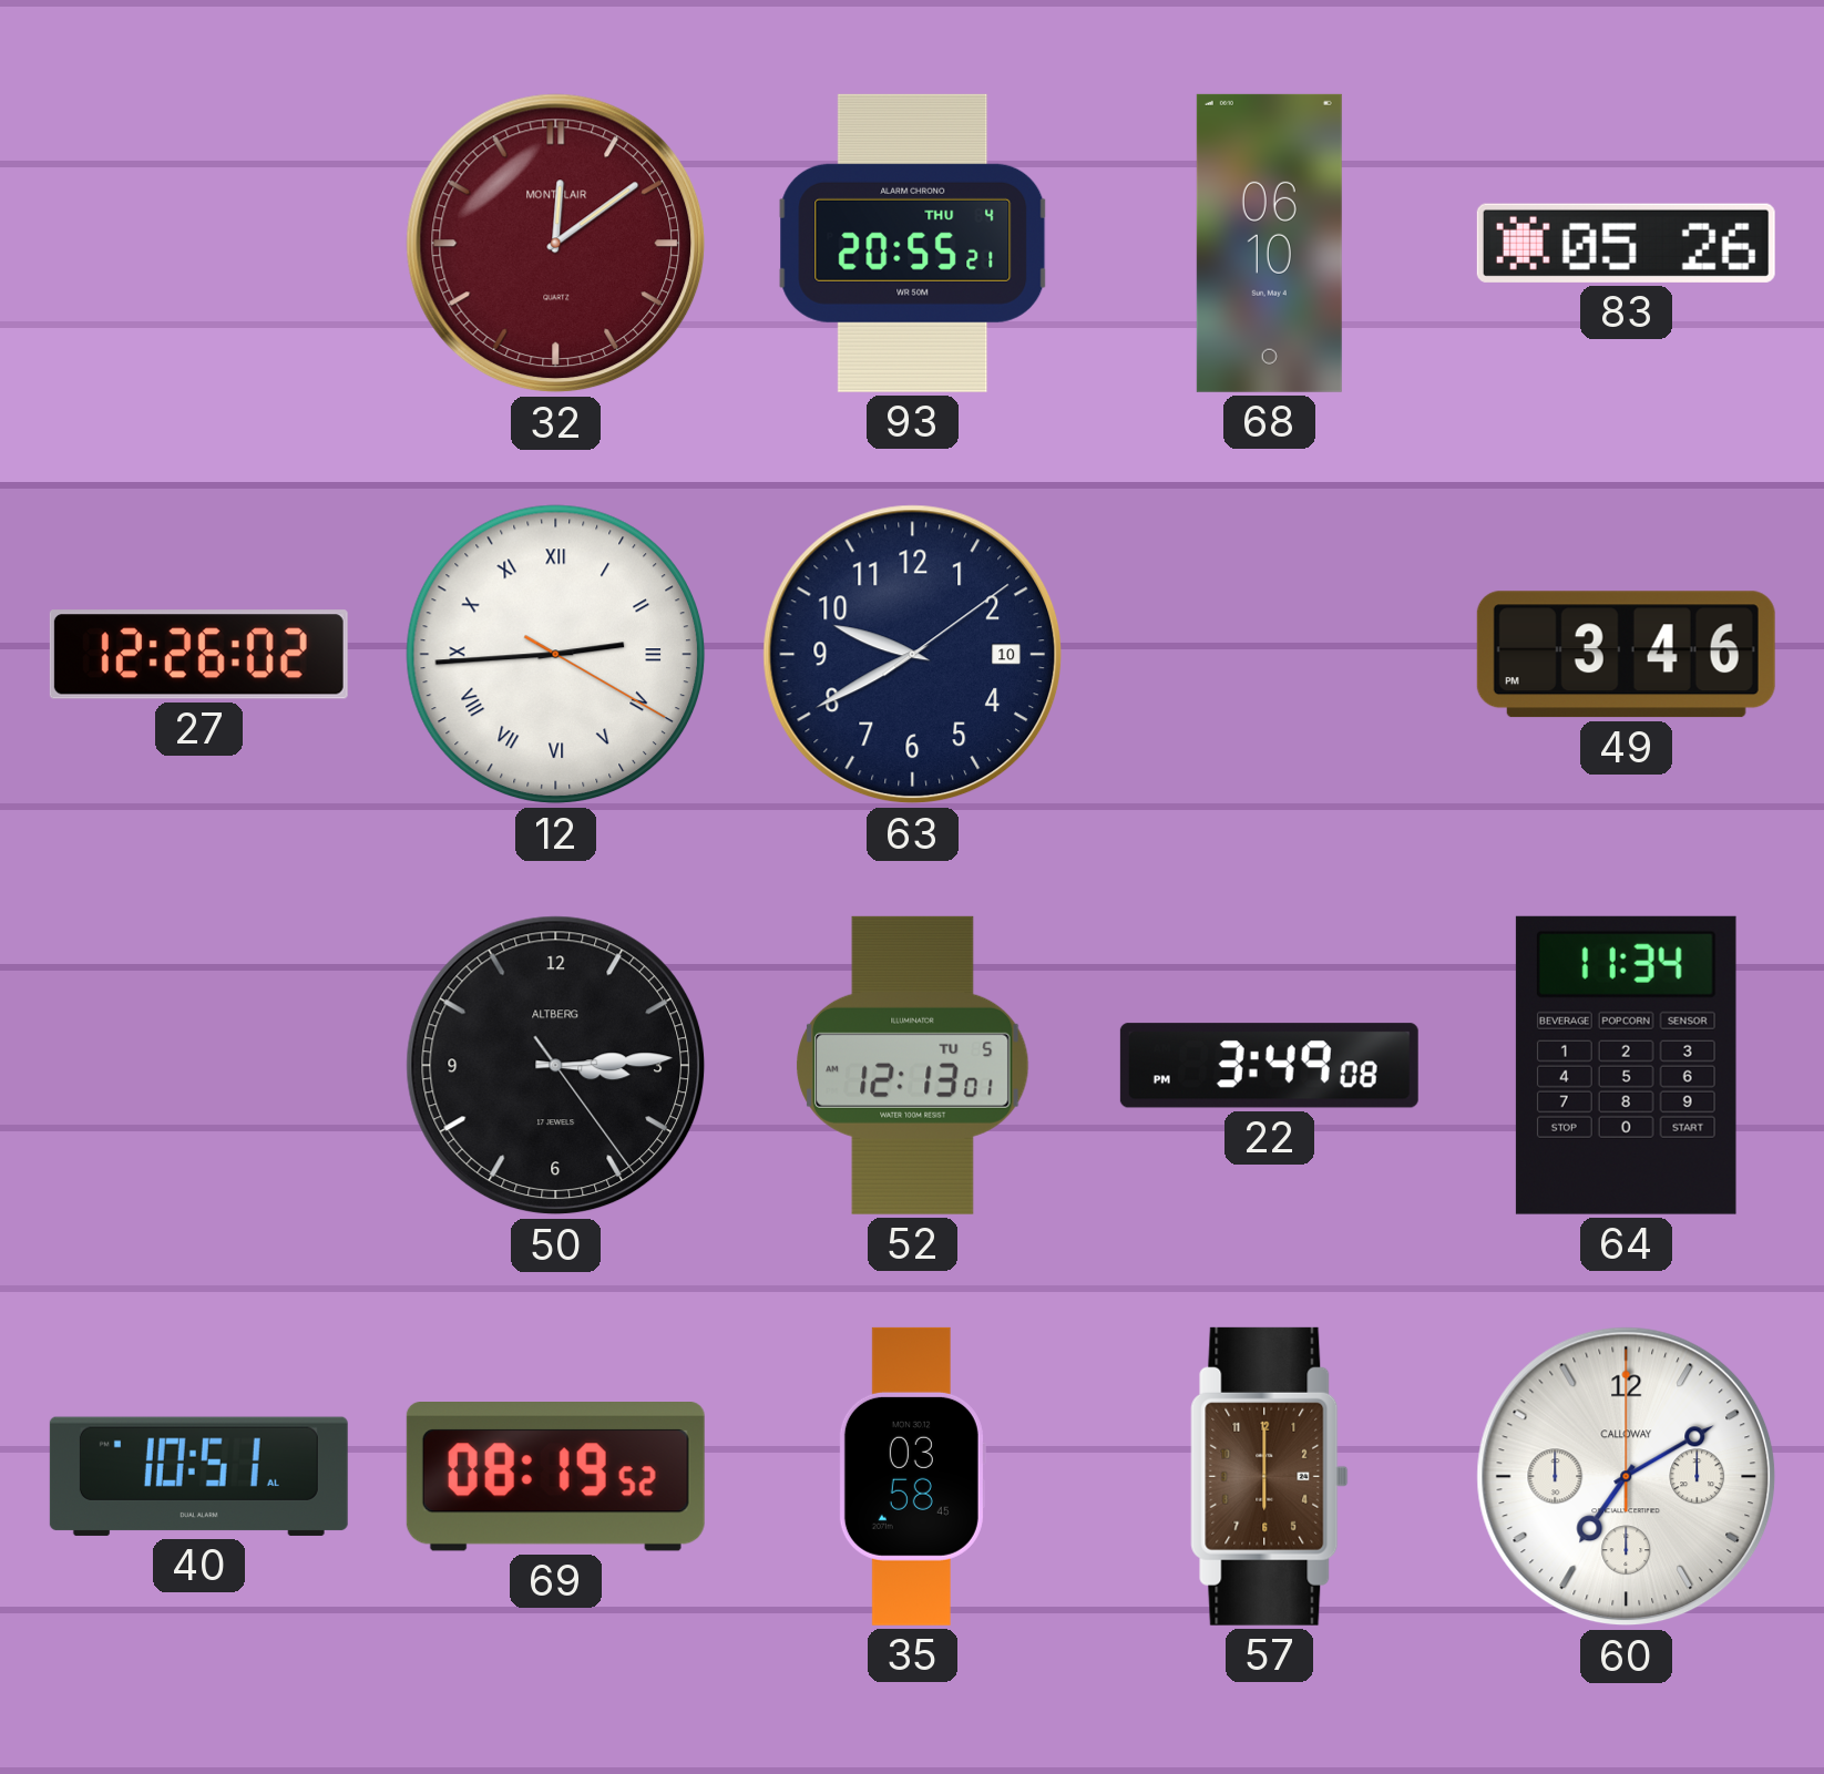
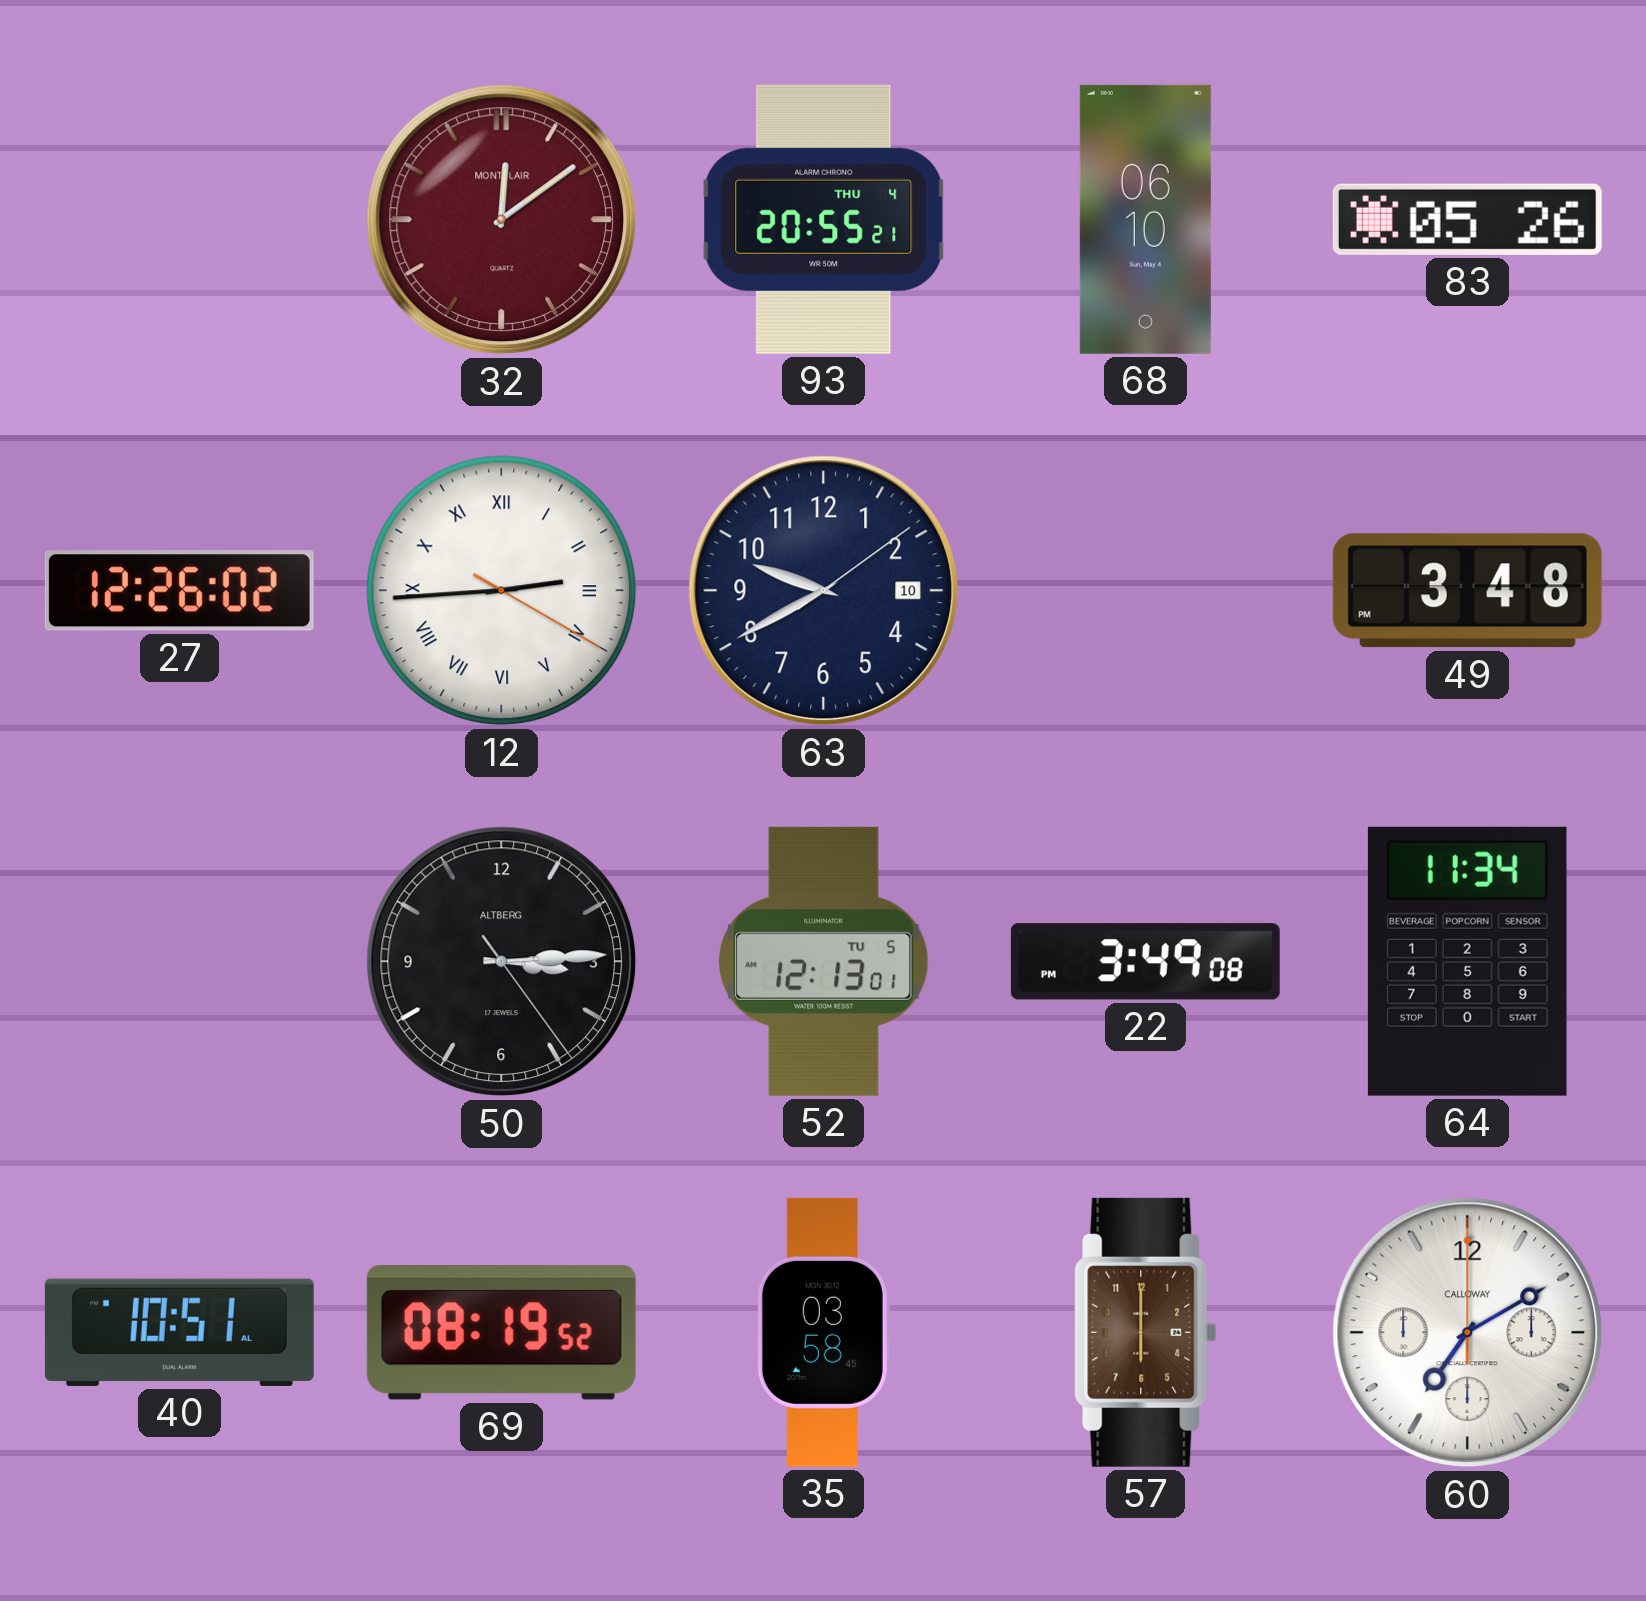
49: 3:46 -> 3:48 (1467, 591)
